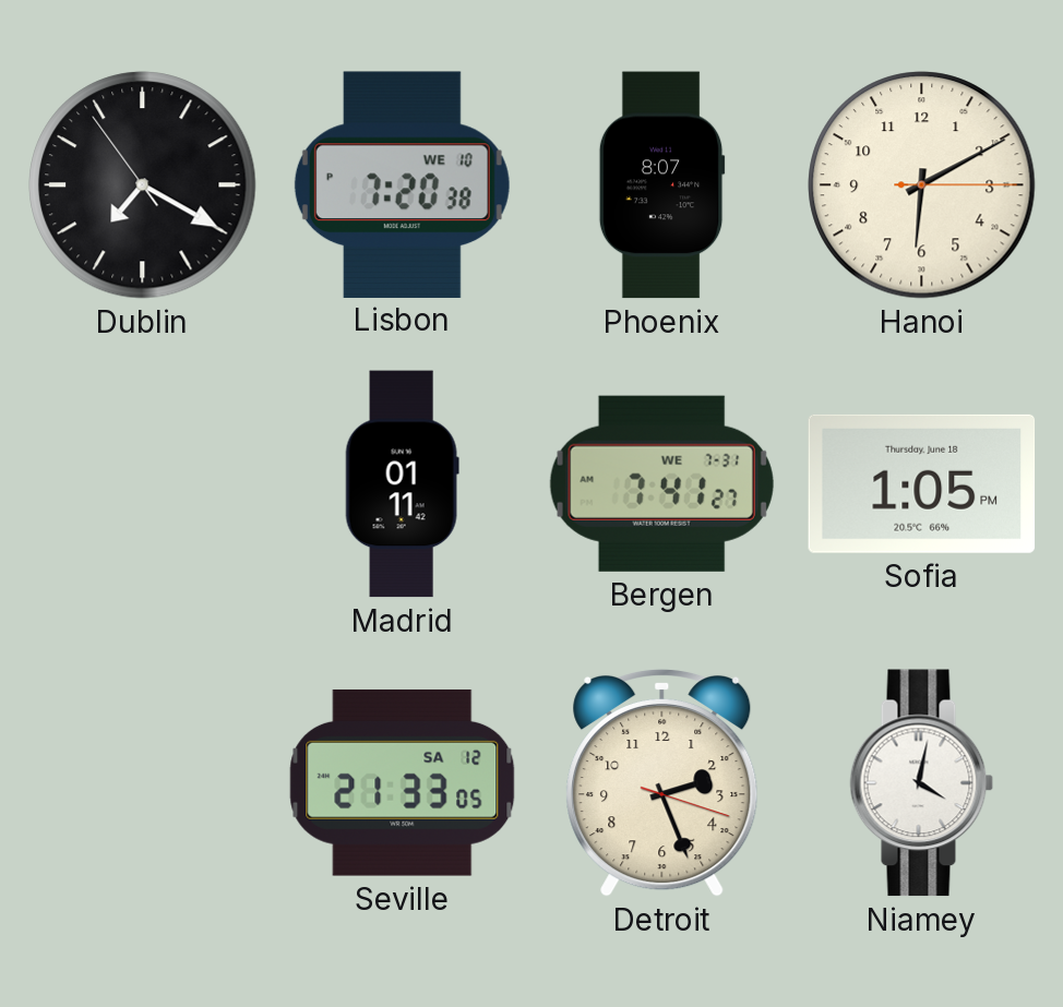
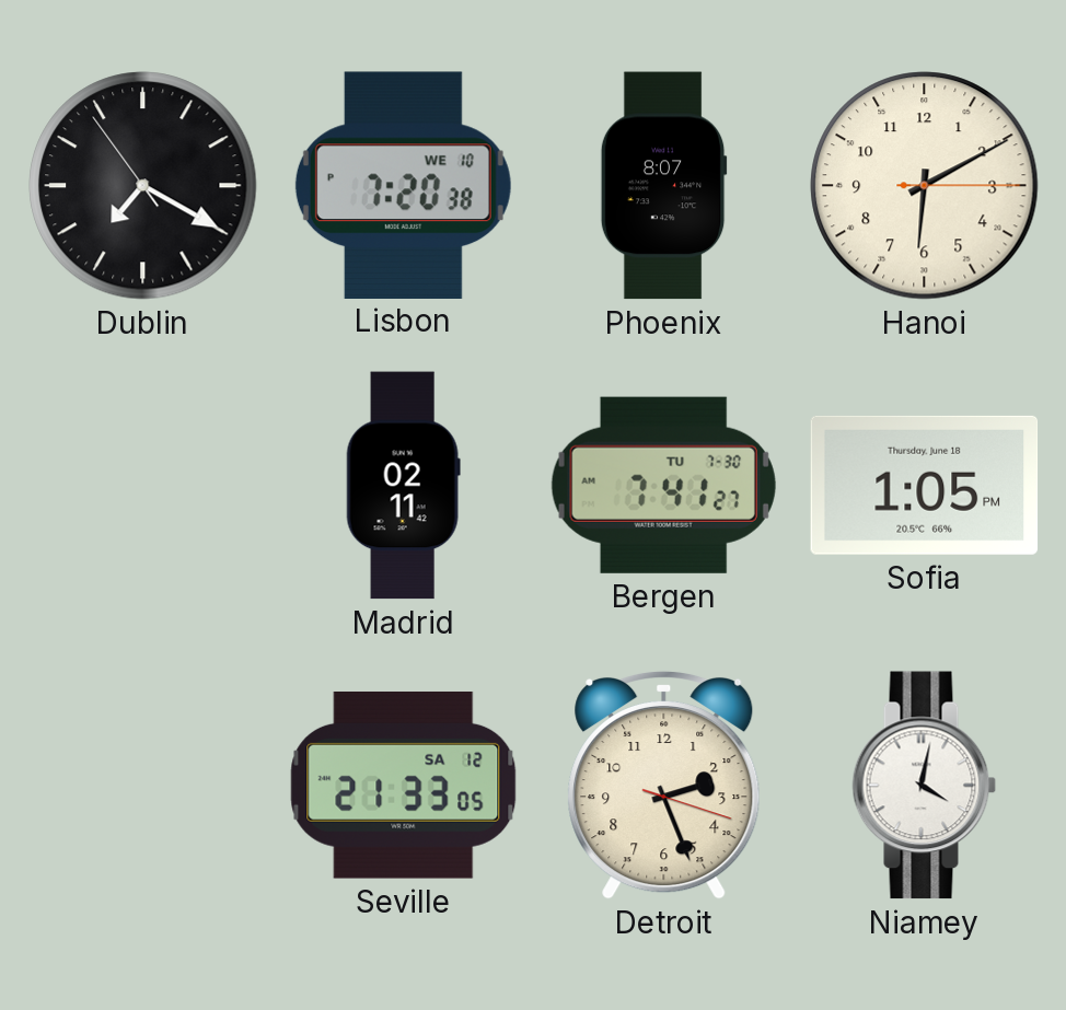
Madrid: 01:11 -> 02:11 (403, 486)
Bergen date: WE 7-31 -> TU 7-30 (663, 485)
